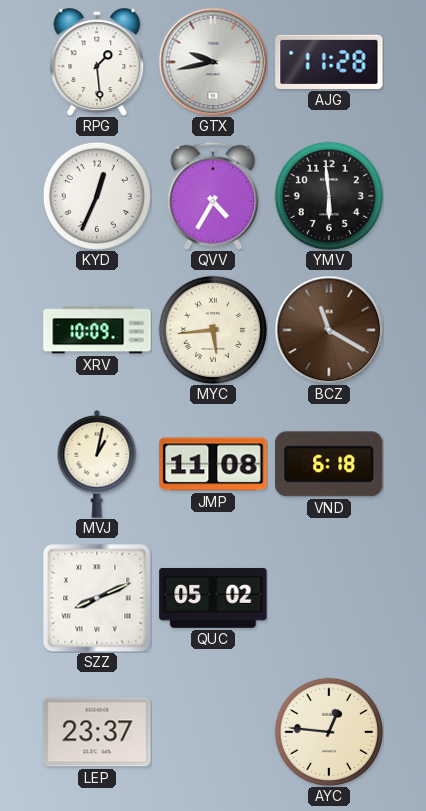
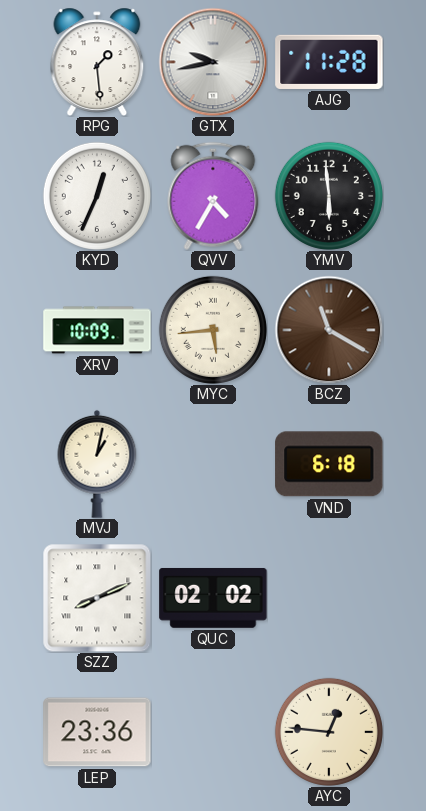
JMP: 11:08 -> none (213, 464)
QUC: 05:02 -> 02:02 (213, 598)
LEP: 23:37 -> 23:36 (97, 732)
